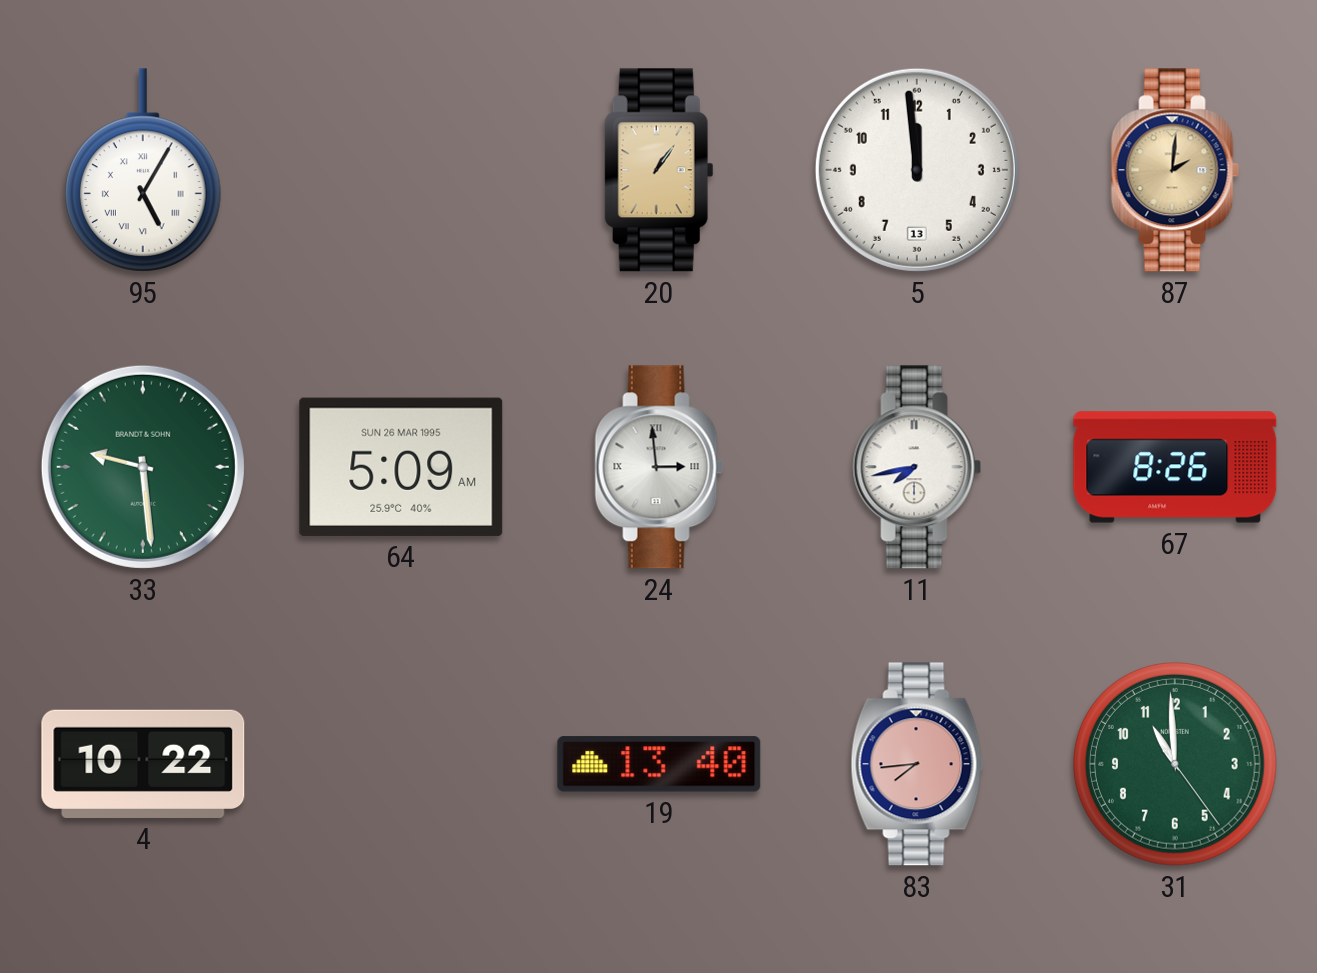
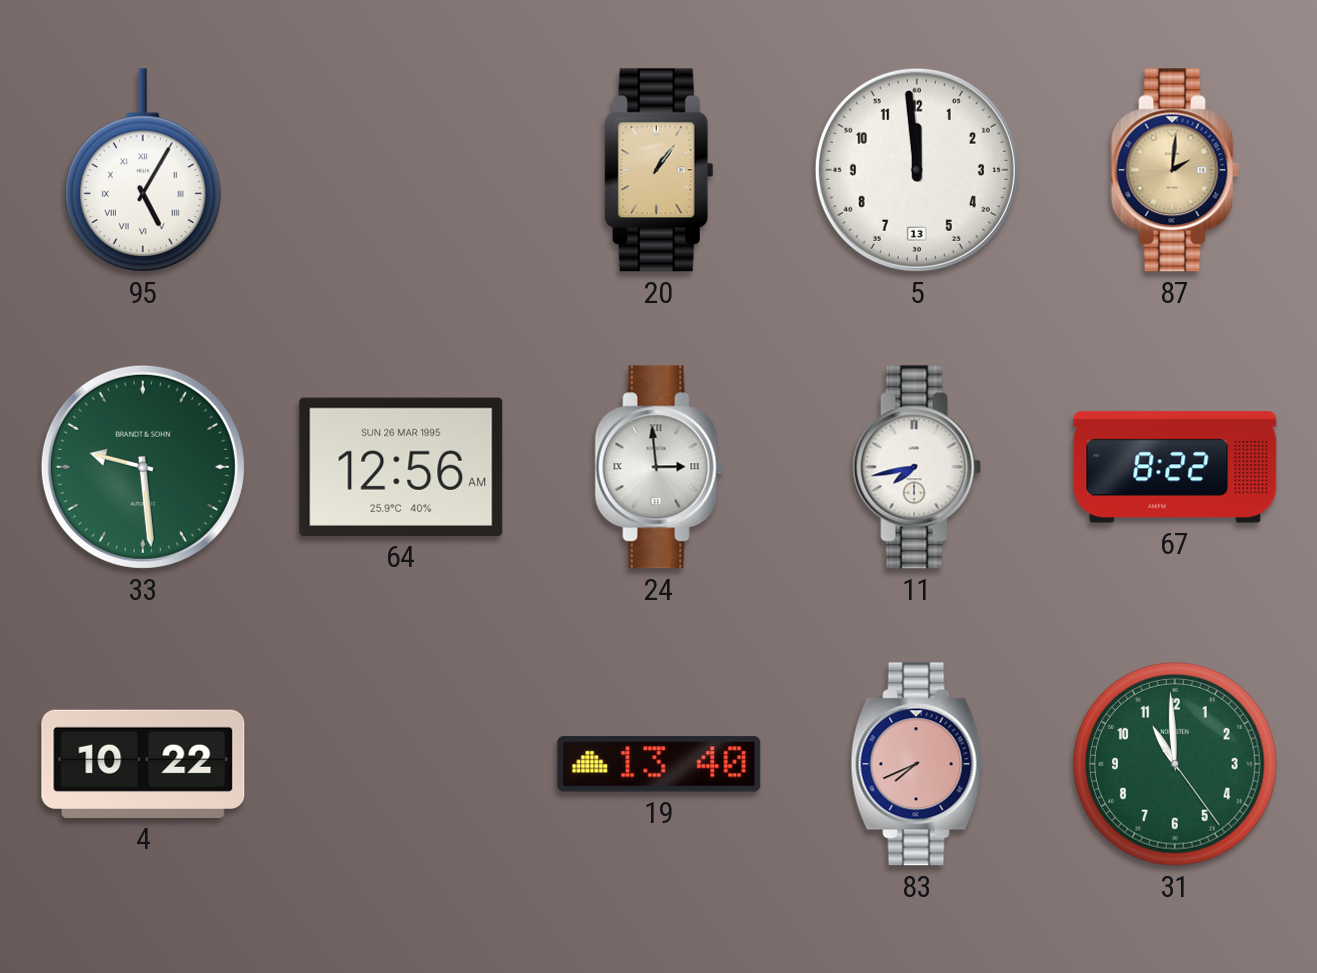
64: 5:09 -> 12:56 (401, 467)
67: 8:26 -> 8:22 (1175, 467)
83: 7:44 -> 7:41 (917, 764)
